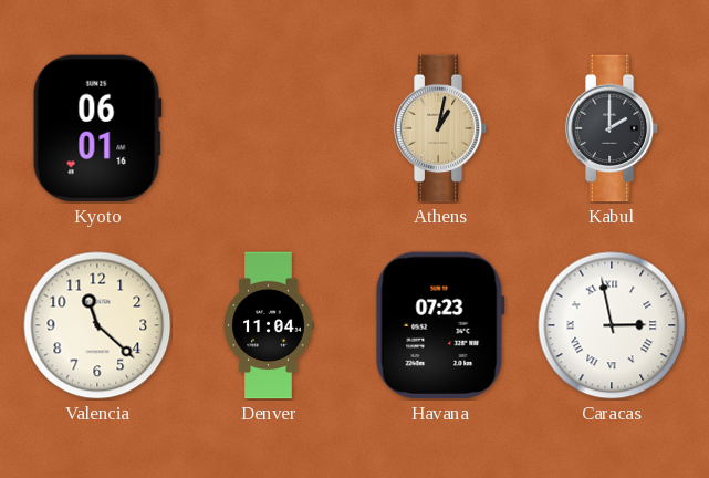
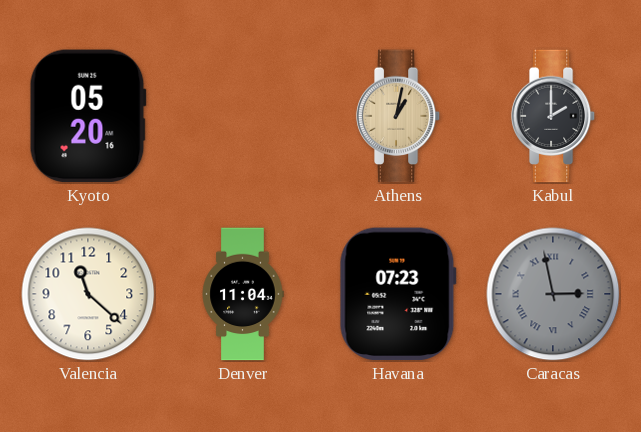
Kyoto: 06:01 -> 05:20 (88, 116)
Caracas dial: white -> grey (553, 294)
